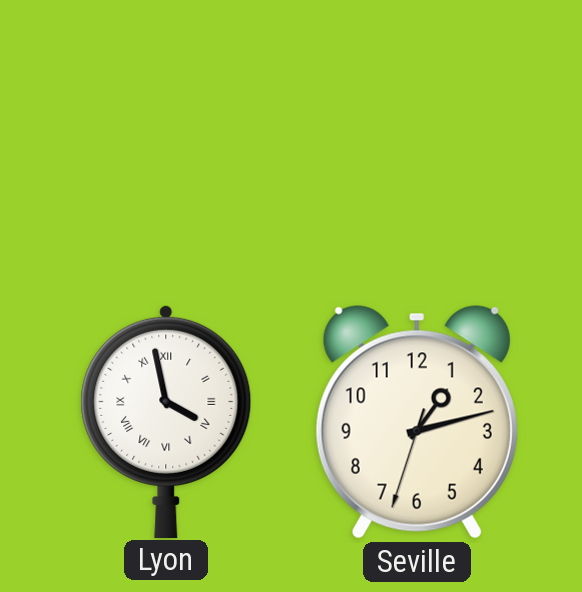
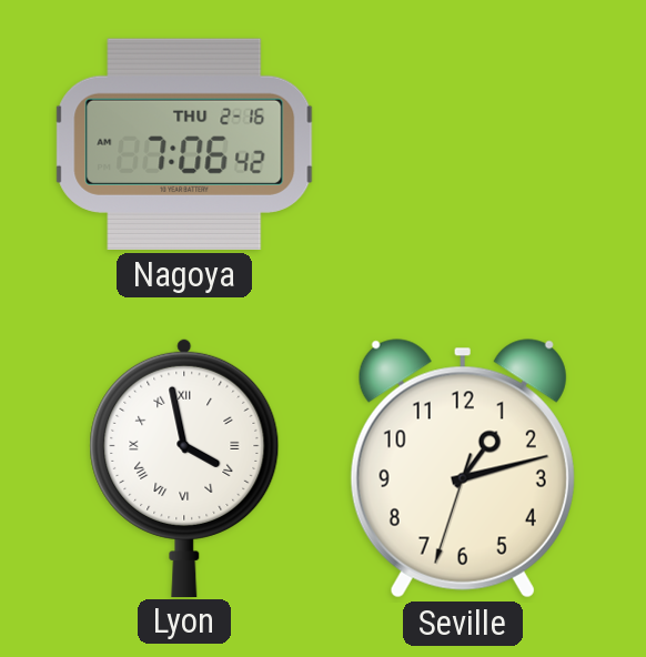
Nagoya: none -> 7:06 (184, 144)
